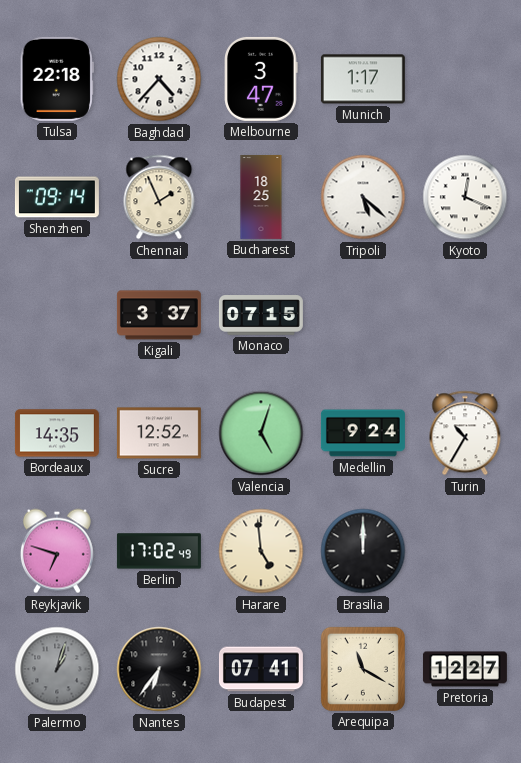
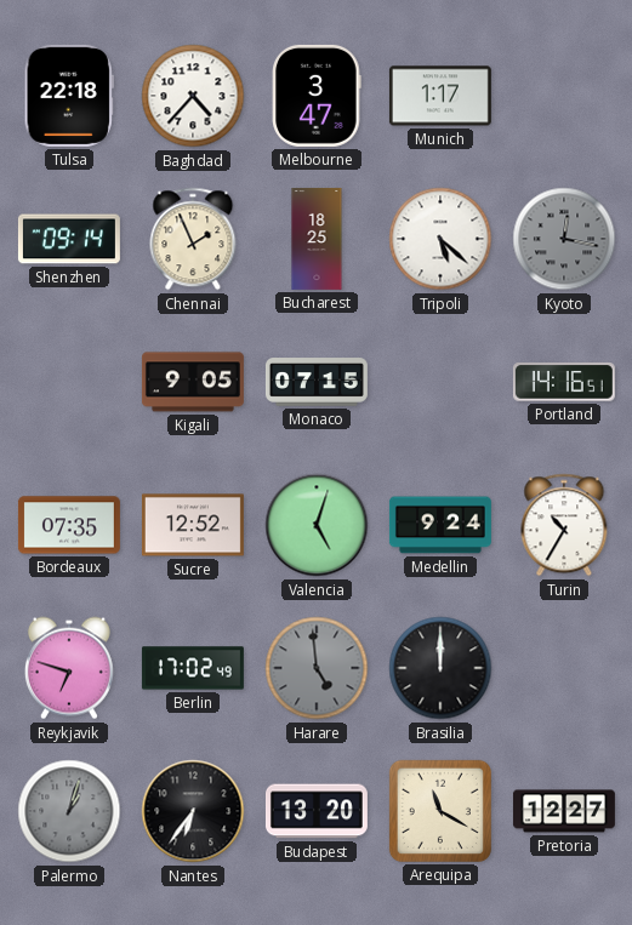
Kyoto: 12:19 -> 12:17 (564, 239)
Kyoto dial: white -> grey (564, 239)
Kigali: 3:37 -> 9:05 (193, 382)
Portland: none -> 14:16 (564, 382)
Bordeaux: 14:35 -> 07:35 (69, 525)
Harare dial: cream -> grey (317, 668)
Budapest: 07:41 -> 13:20 (317, 811)
